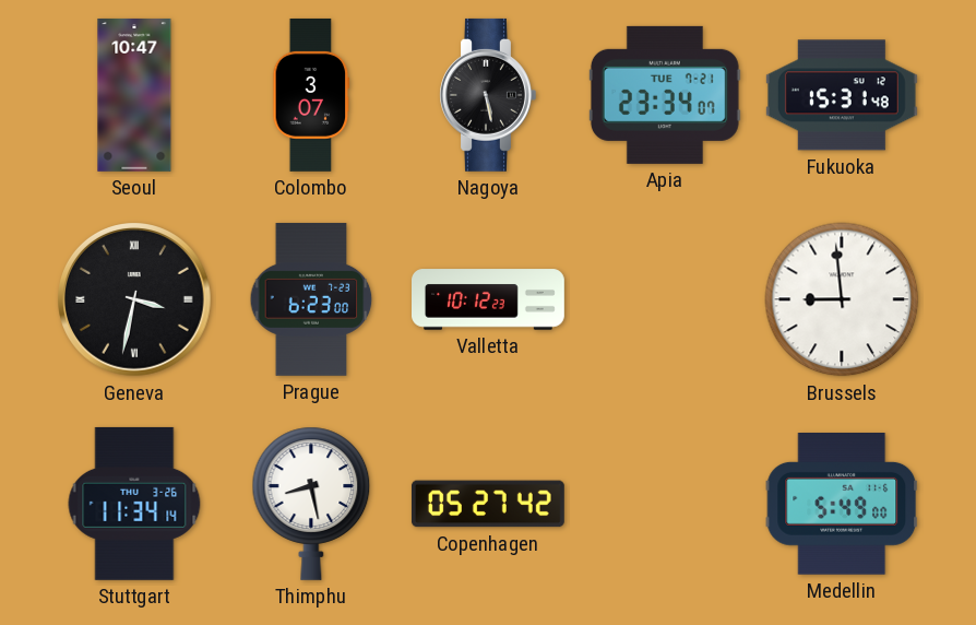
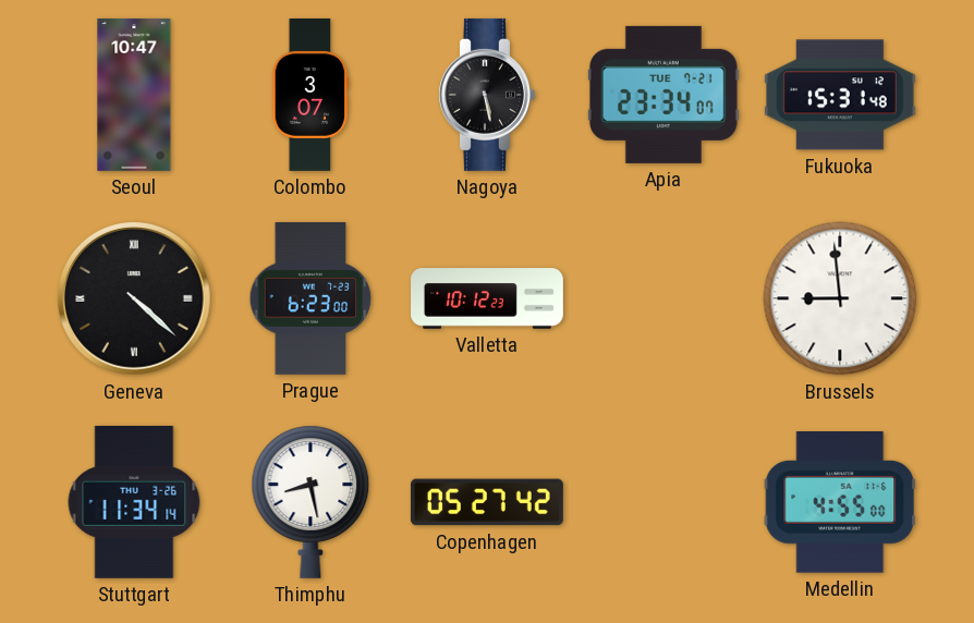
Geneva: 3:32 -> 4:22 (135, 300)
Medellin: 5:49 -> 4:55 (840, 503)
